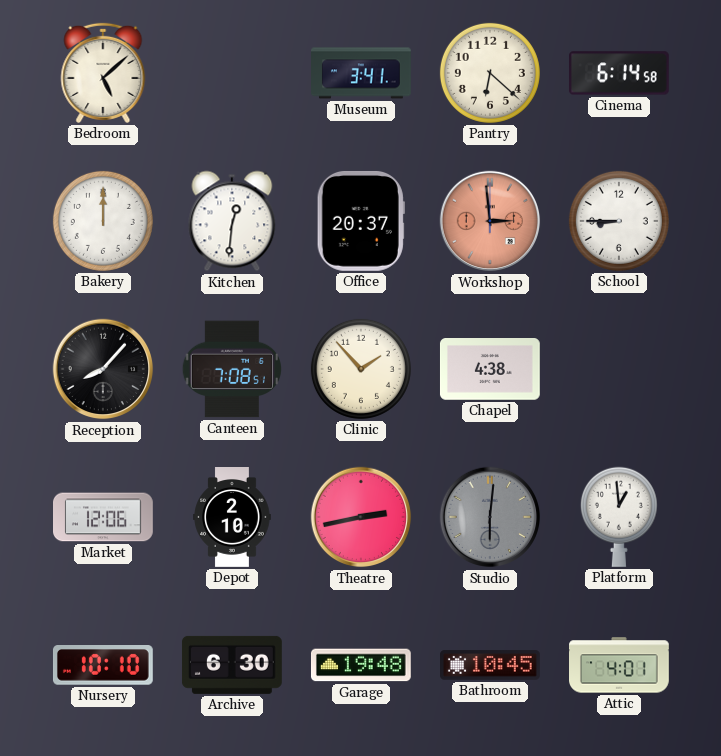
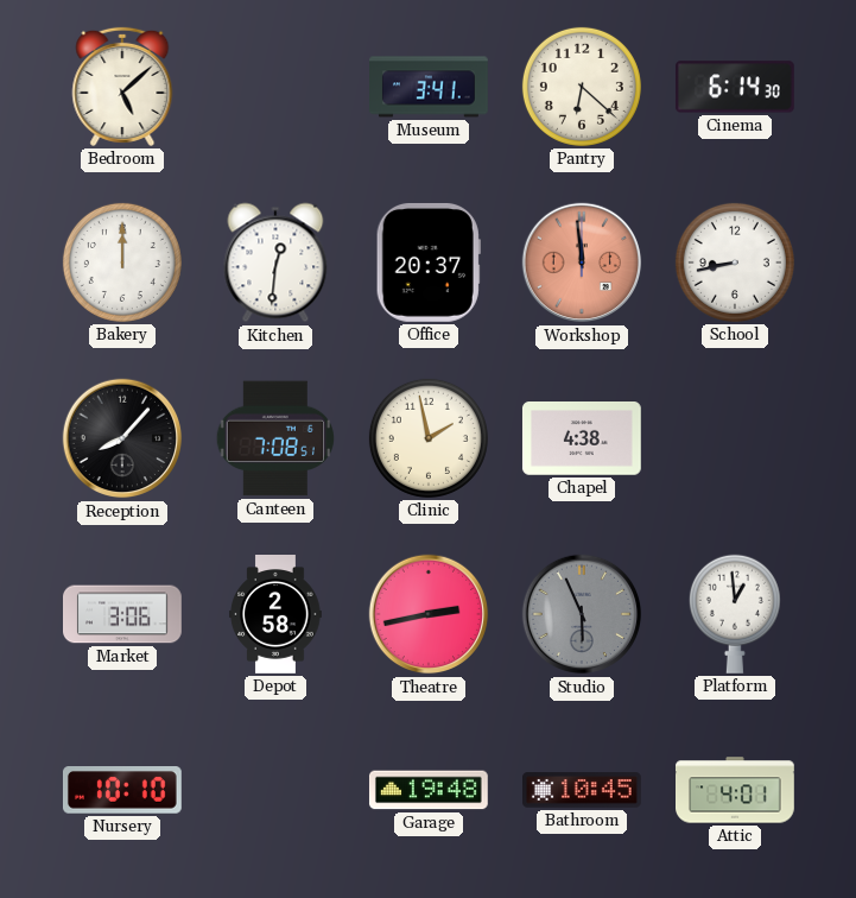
Cinema: 6:14:58 -> 6:14:30 (735, 87)
Workshop: 2:59 -> 11:59 (582, 263)
School: 8:45 -> 8:43 (735, 263)
Clinic: 1:53 -> 1:58 (429, 438)
Market: 12:06 -> 3:06 (123, 614)
Depot: 2:10 -> 2:58 (275, 614)
Studio: 6:01 -> 5:56 (582, 614)
Archive: 6:30 -> none (232, 665)
